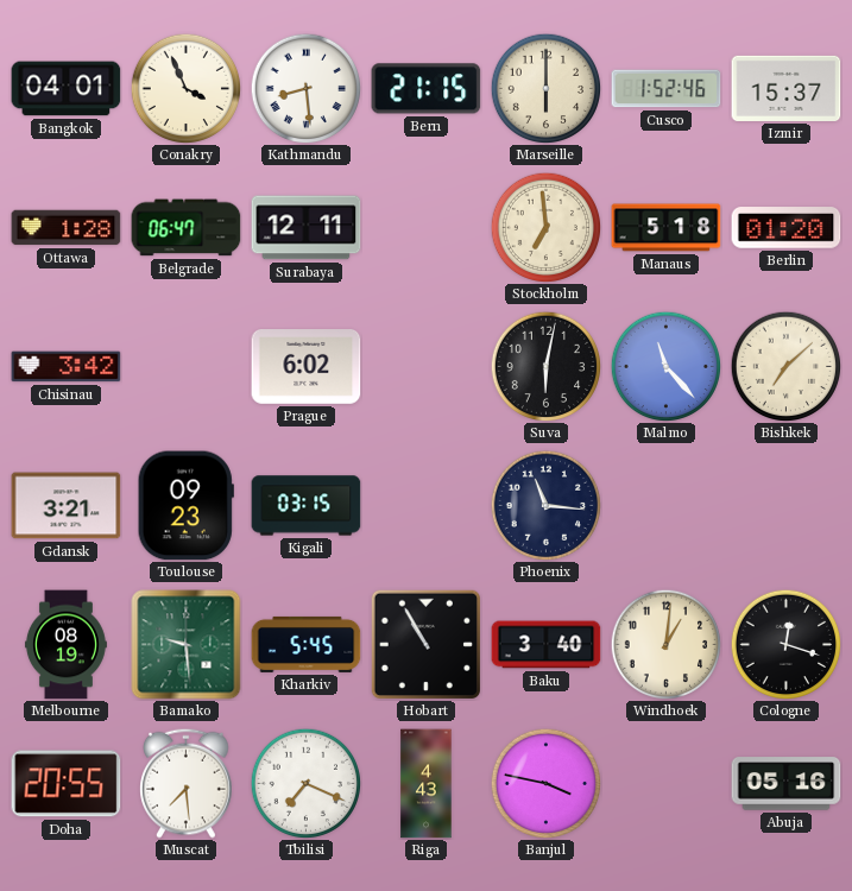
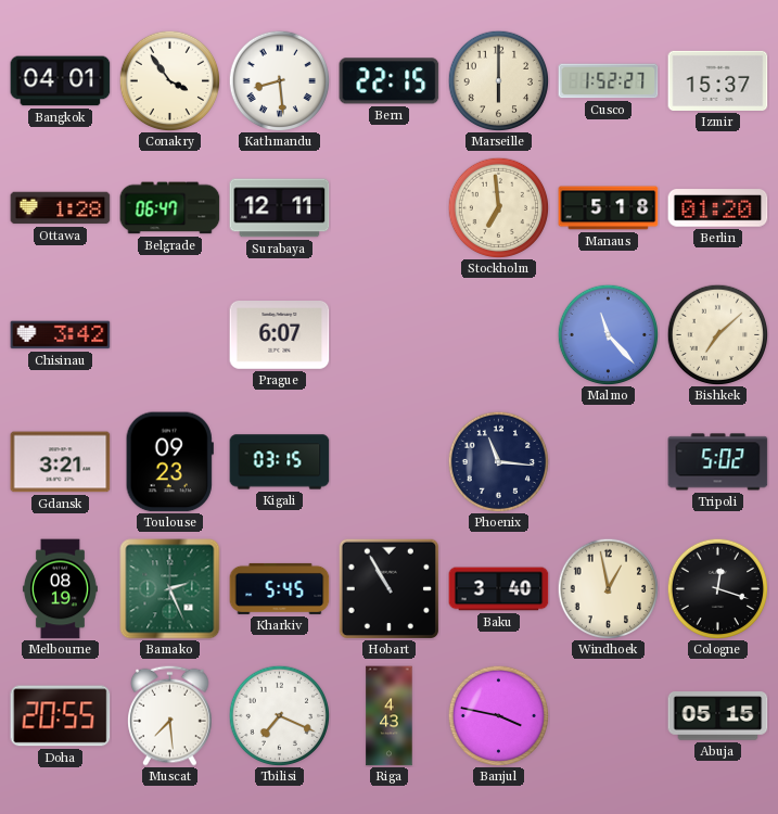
Conakry: 3:56 -> 3:54 (169, 80)
Bern: 21:15 -> 22:15 (390, 81)
Cusco: 1:52:46 -> 1:52:27 (609, 81)
Prague: 6:02 -> 6:07 (280, 335)
Suva: 6:02 -> none (545, 366)
Tripoli: none -> 5:02 (718, 462)
Bamako: 9:29 -> 2:26 (170, 589)
Windhoek: 1:01 -> 12:58 (608, 588)
Abuja: 05:16 -> 05:15 (718, 716)
